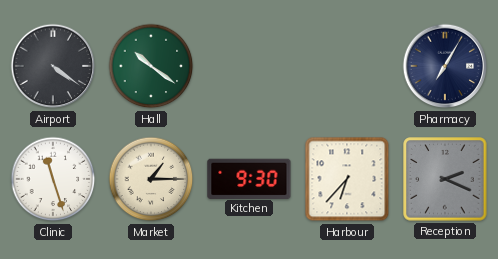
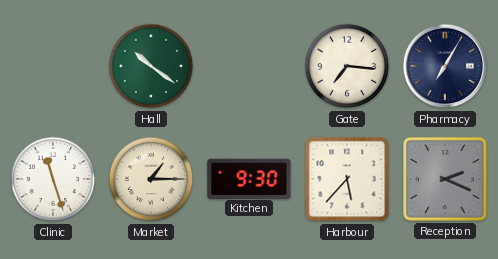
Airport: 4:21 -> none (53, 66)
Gate: none -> 7:16 (347, 66)
Harbour: 6:37 -> 5:37 (347, 179)
